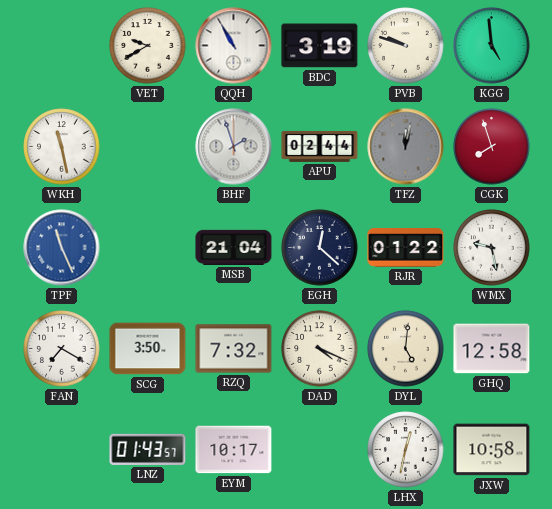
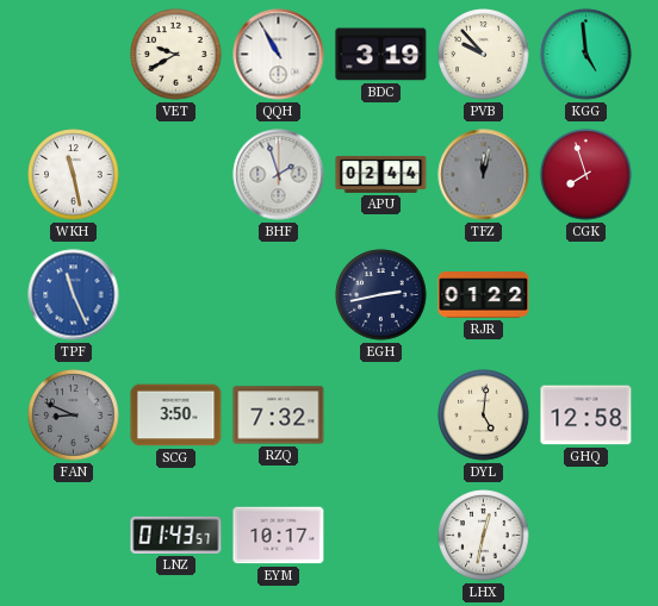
PVB: 9:48 -> 9:53 (484, 55)
MSB: 21:04 -> none (234, 247)
EGH: 12:22 -> 2:43 (381, 295)
WMX: 9:28 -> none (492, 248)
FAN: 7:20 -> 8:49 (74, 416)
FAN dial: white -> grey (74, 416)
DAD: 4:19 -> none (320, 349)
JXW: 10:58 -> none (492, 450)
